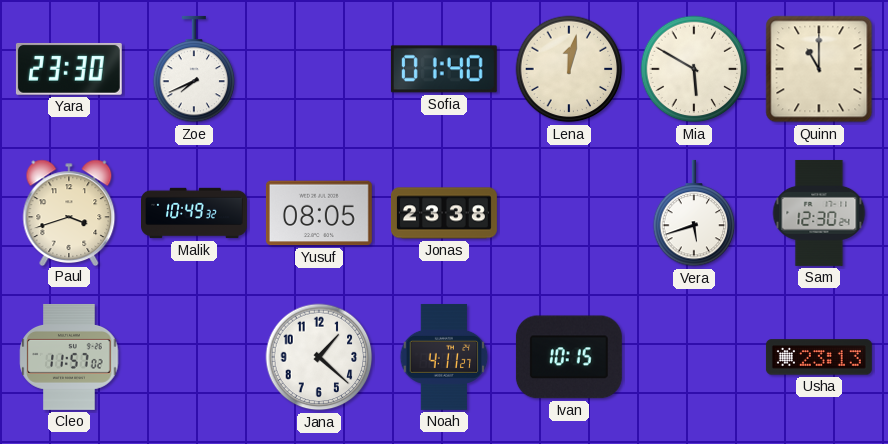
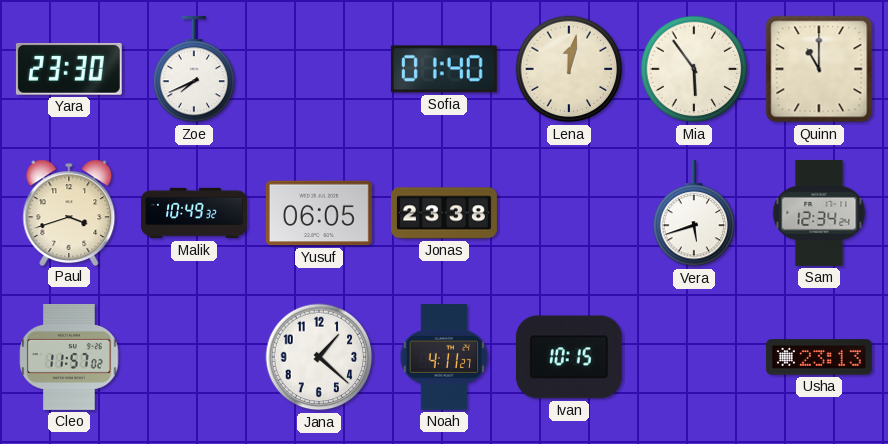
Mia: 5:50 -> 5:54 (694, 69)
Yusuf: 08:05 -> 06:05 (319, 213)
Sam: 12:30 -> 12:34 (819, 213)
